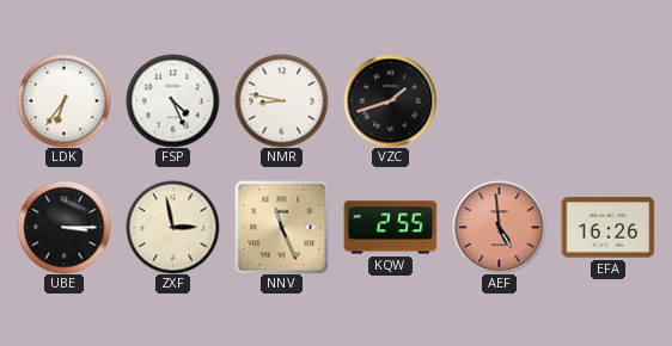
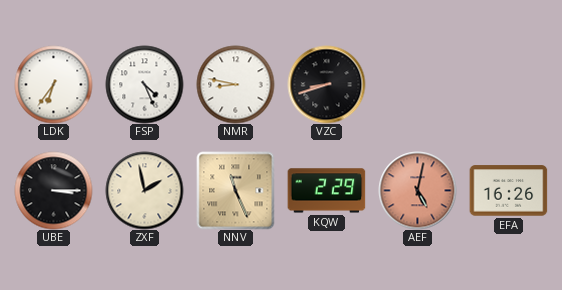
VZC: 1:42 -> 8:42 (326, 84)
ZXF: 2:58 -> 1:58 (144, 190)
KQW: 2:55 -> 2:29 (326, 191)
AEF: 4:59 -> 5:02 (417, 190)
